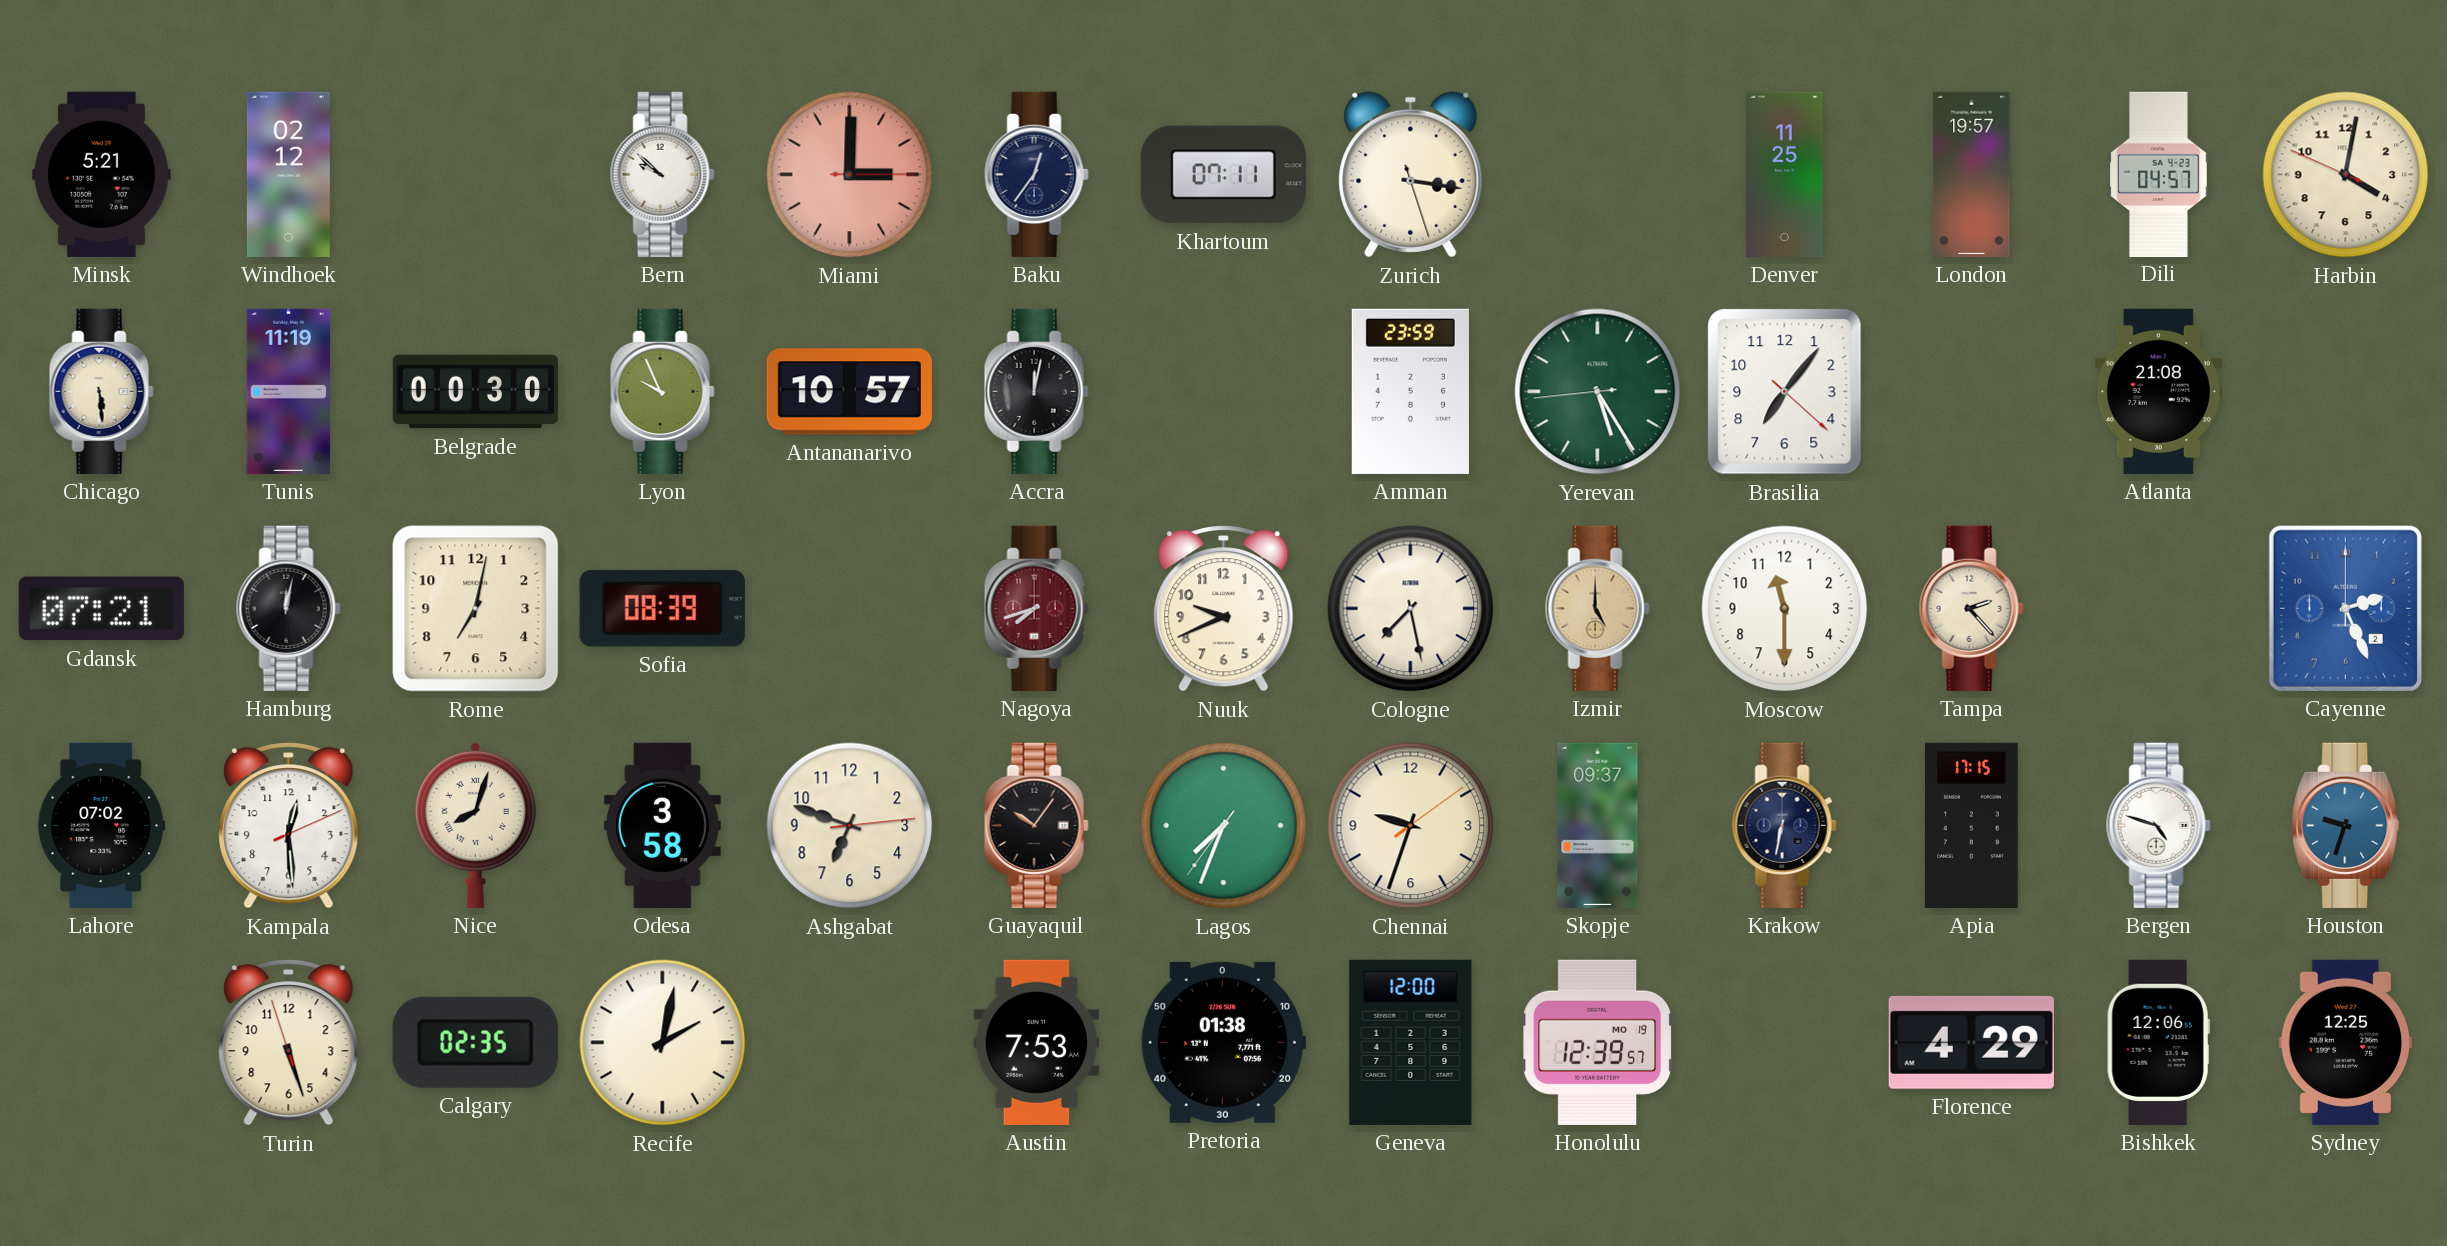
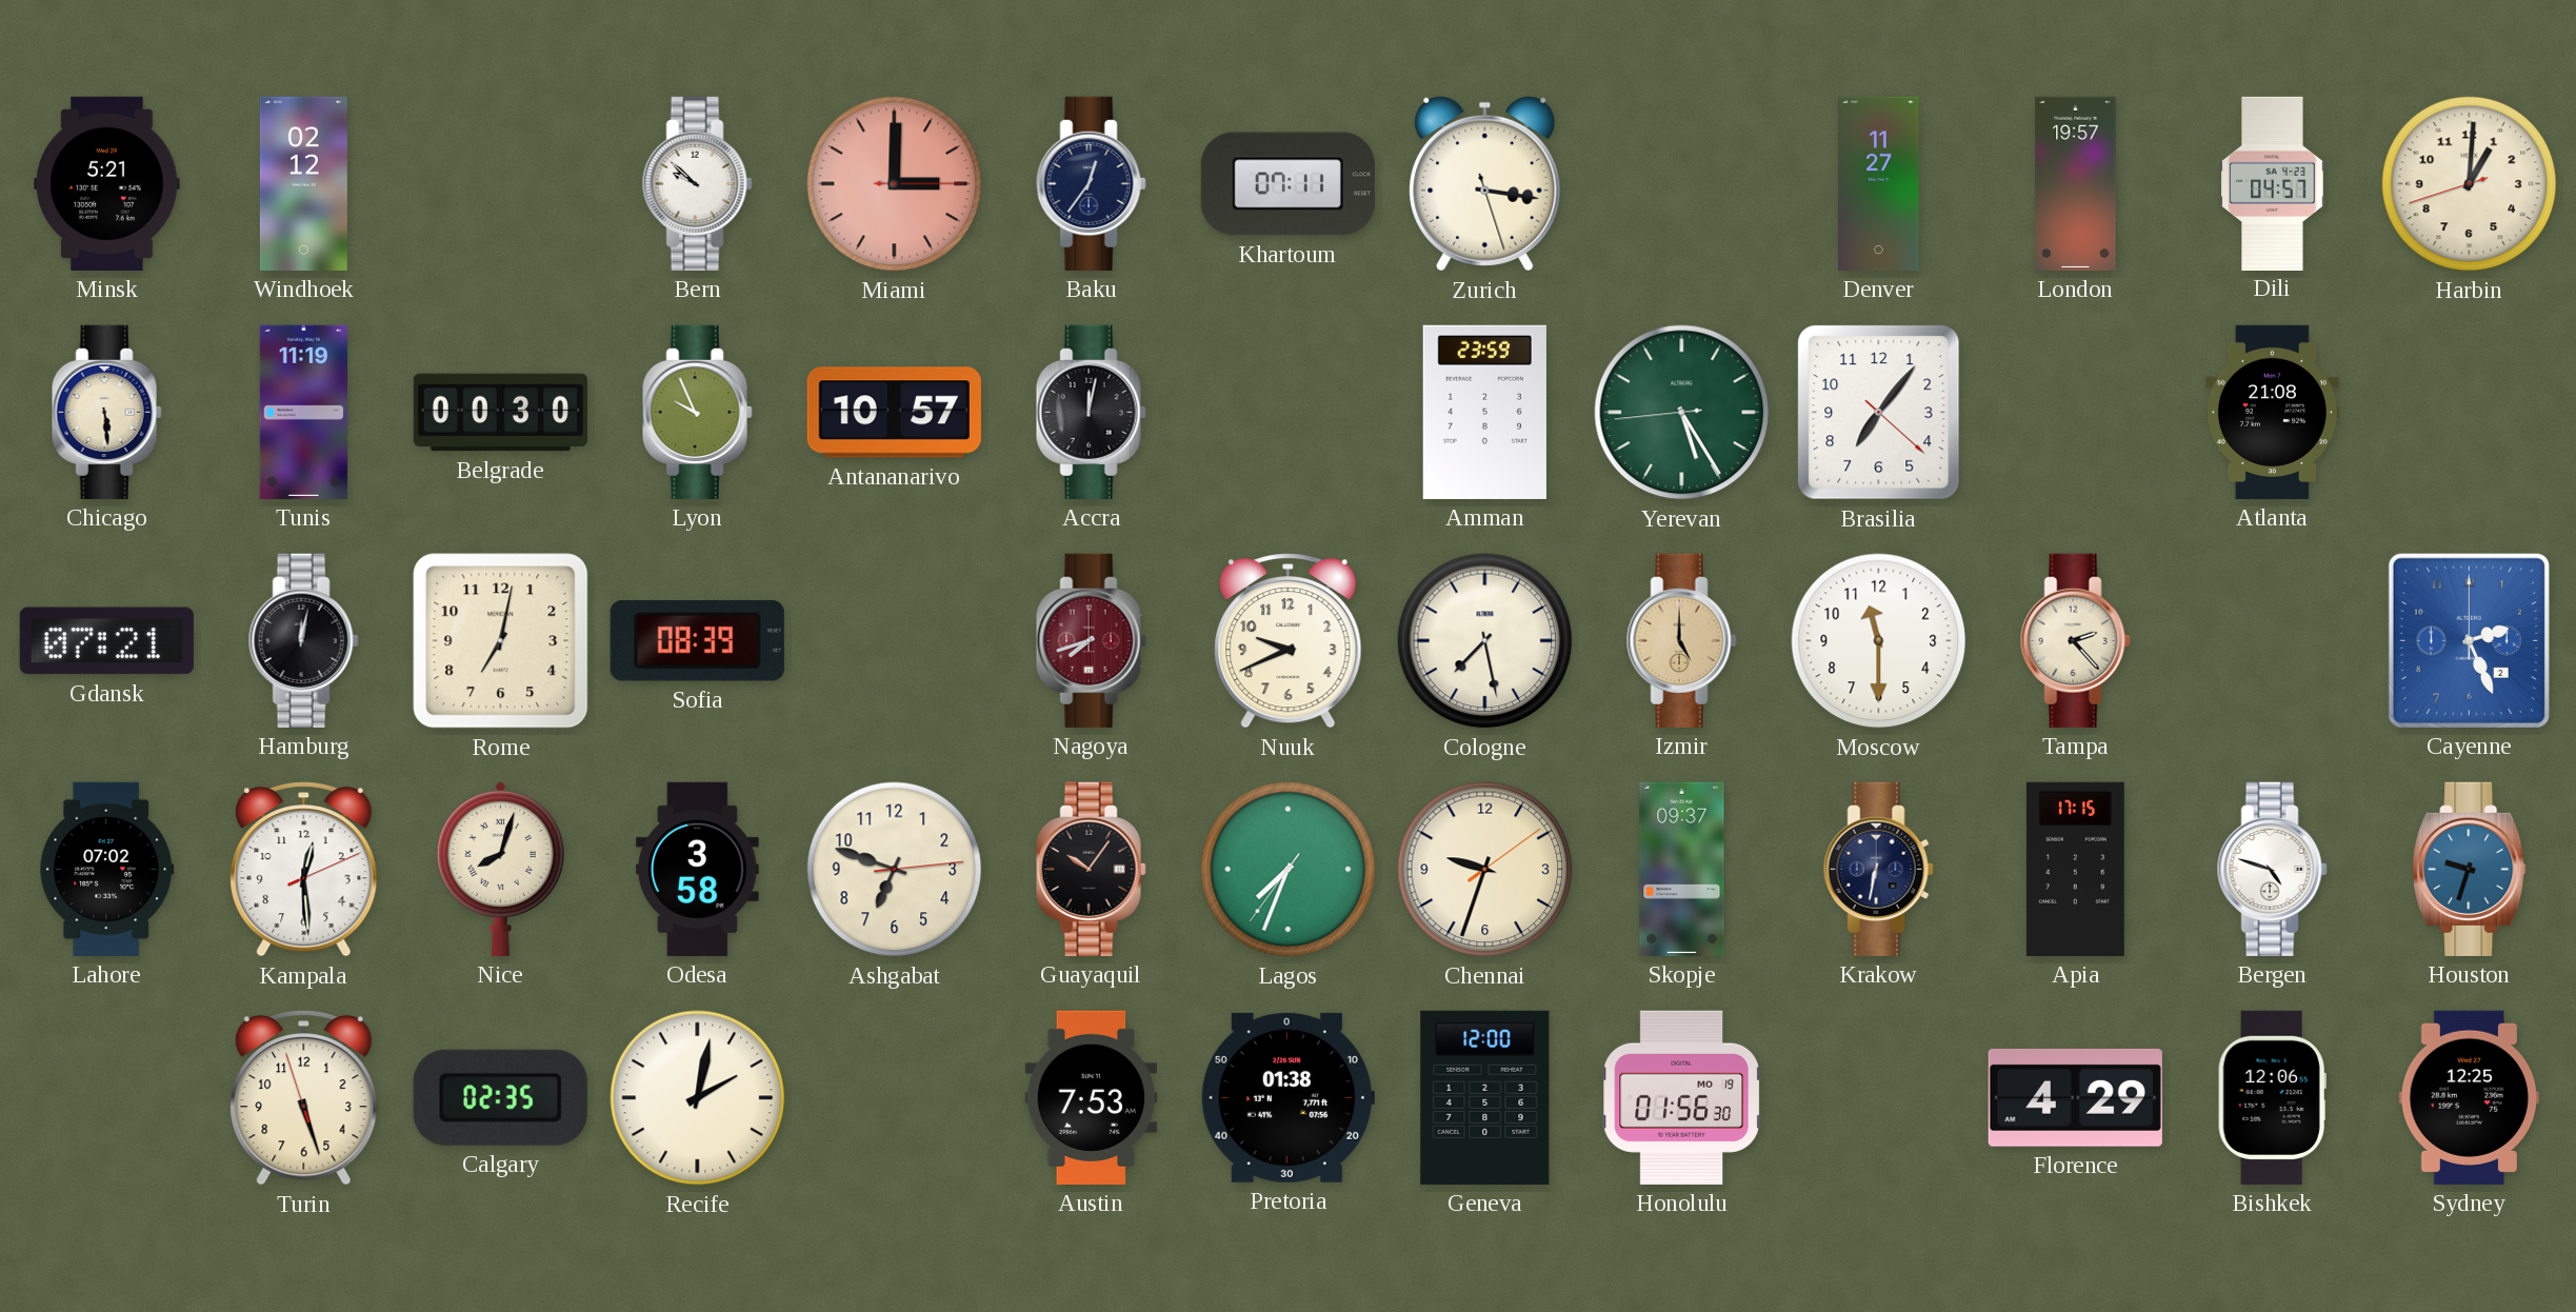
Denver: 11:25 -> 11:27 (1879, 183)
Harbin: 4:01 -> 1:00 (2470, 184)
Honolulu: 12:39 -> 01:56 (1681, 1097)
